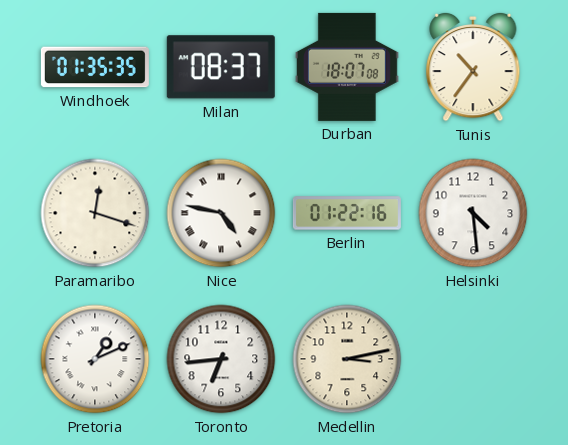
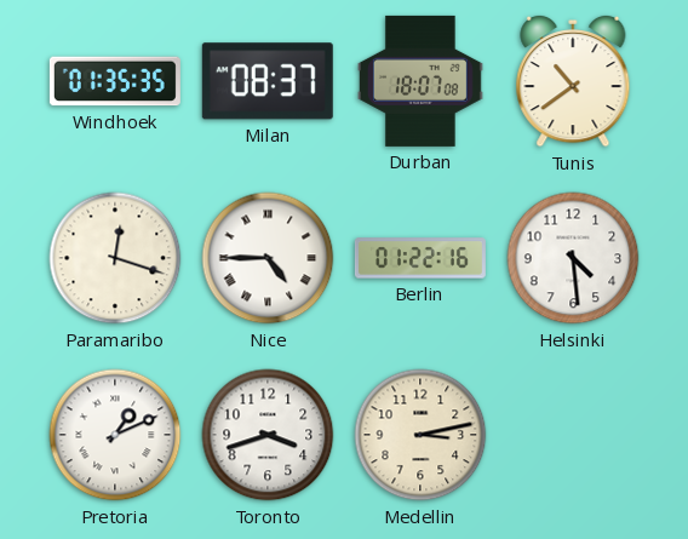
Tunis: 10:36 -> 10:39 (573, 81)
Nice: 4:47 -> 4:45 (268, 258)
Toronto: 6:44 -> 3:42 (268, 435)
